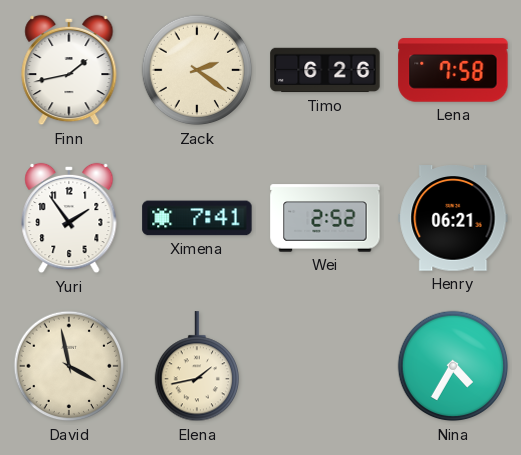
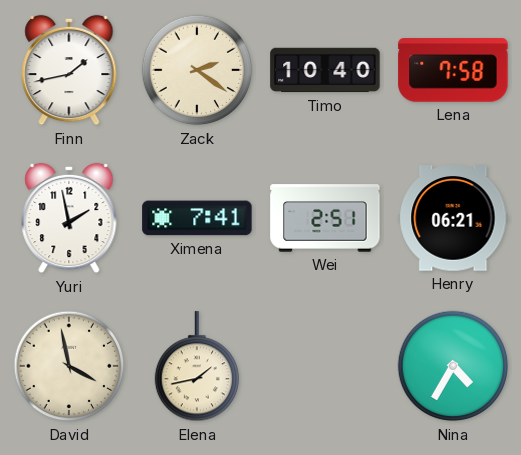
Timo: 6:26 -> 10:40 (325, 70)
Yuri: 1:54 -> 1:58 (69, 218)
Wei: 2:52 -> 2:51 (325, 218)
